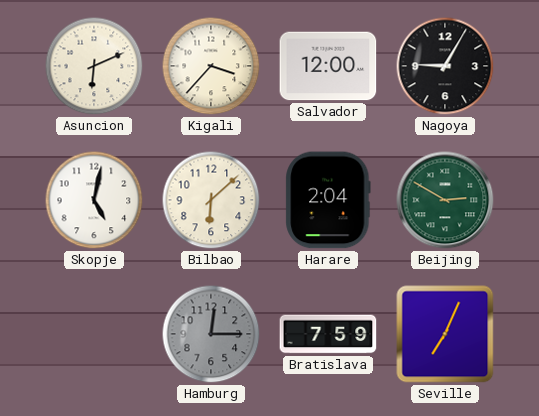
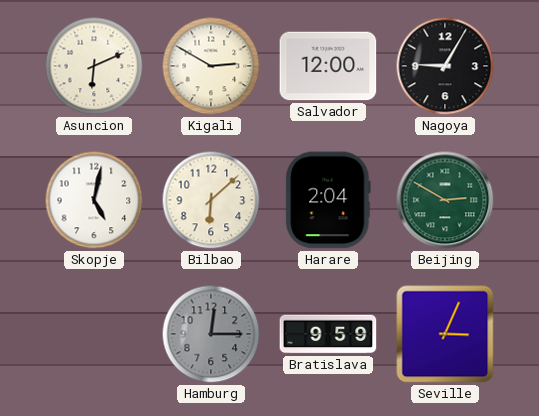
Kigali: 3:37 -> 2:50 (211, 66)
Bratislava: 7:59 -> 9:59 (328, 334)
Seville: 7:04 -> 3:04 (445, 334)
